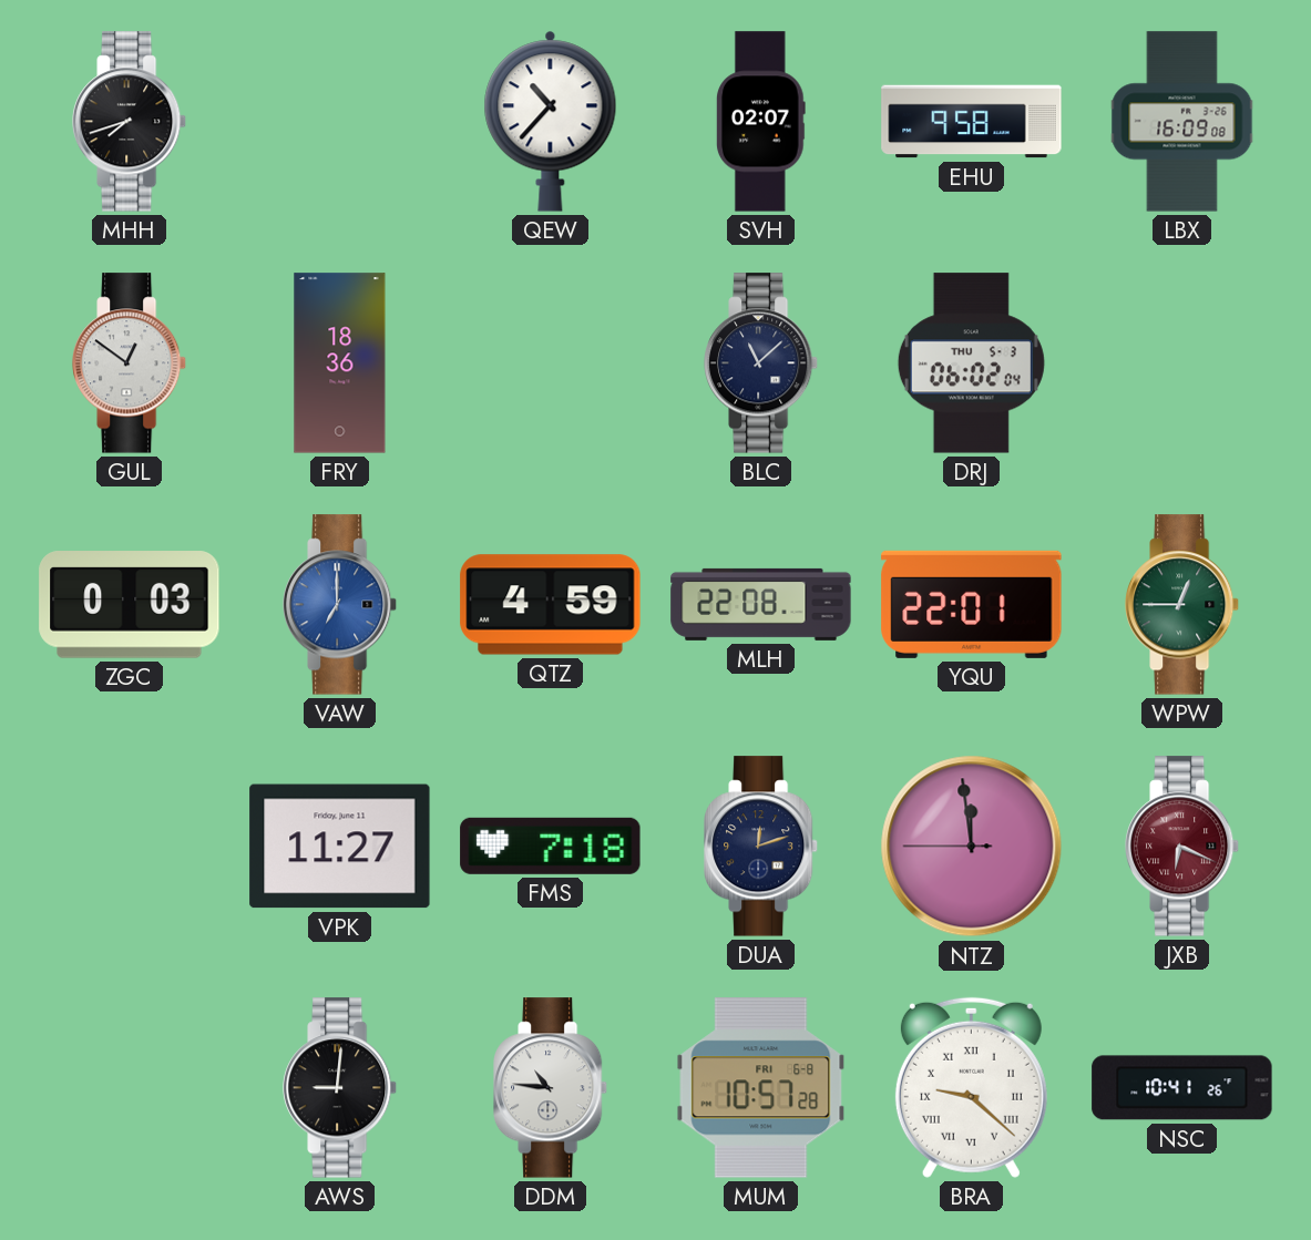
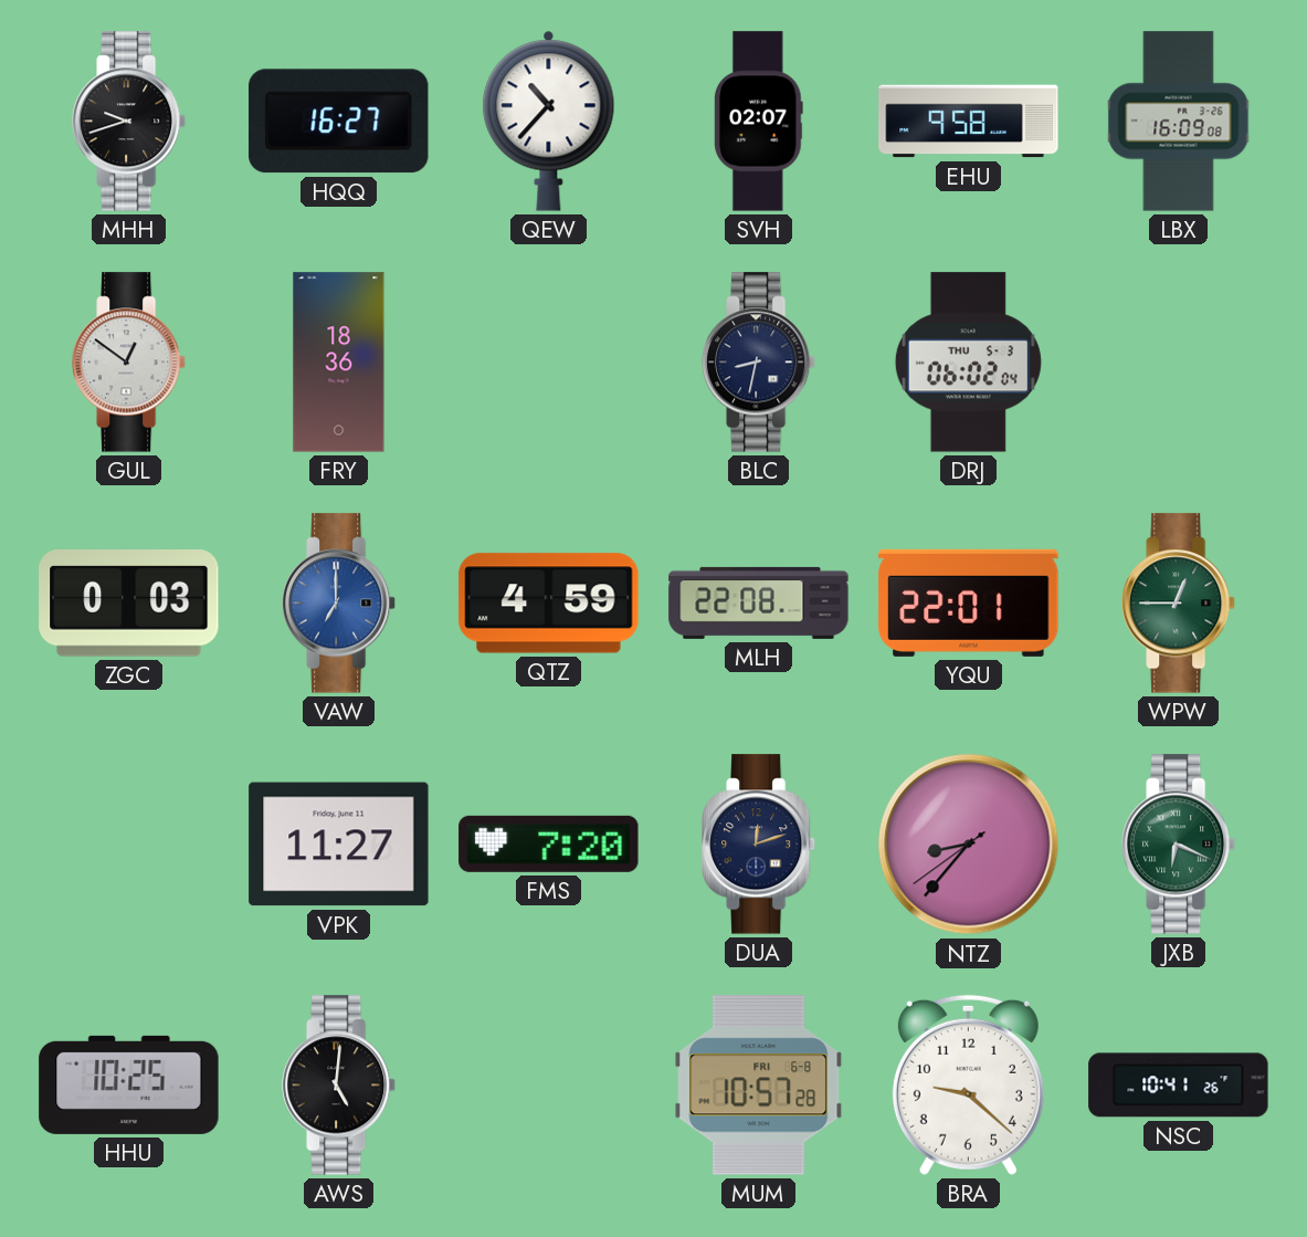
MHH: 7:42 -> 9:42 (130, 122)
HQQ: none -> 16:27 (339, 122)
BLC: 11:08 -> 8:32 (760, 363)
FMS: 7:18 -> 7:20 (549, 843)
NTZ: 11:58 -> 8:36 (969, 845)
JXB dial: burgundy -> green (1180, 845)
HHU: none -> 10:25 (129, 1084)
AWS: 9:01 -> 5:01 (340, 1086)
DDM: 10:46 -> none (552, 1088)
BRA numerals: Roman -> Arabic (968, 1084)
